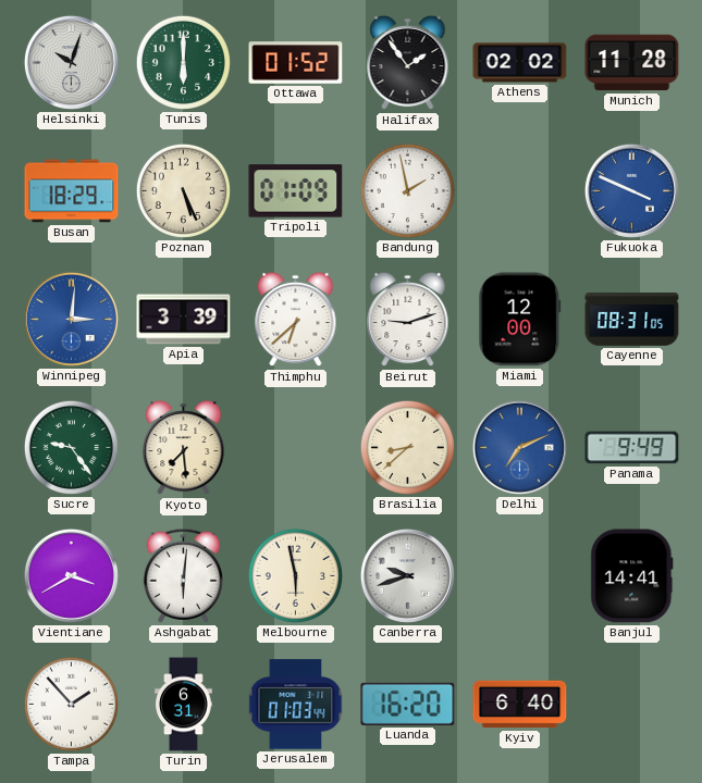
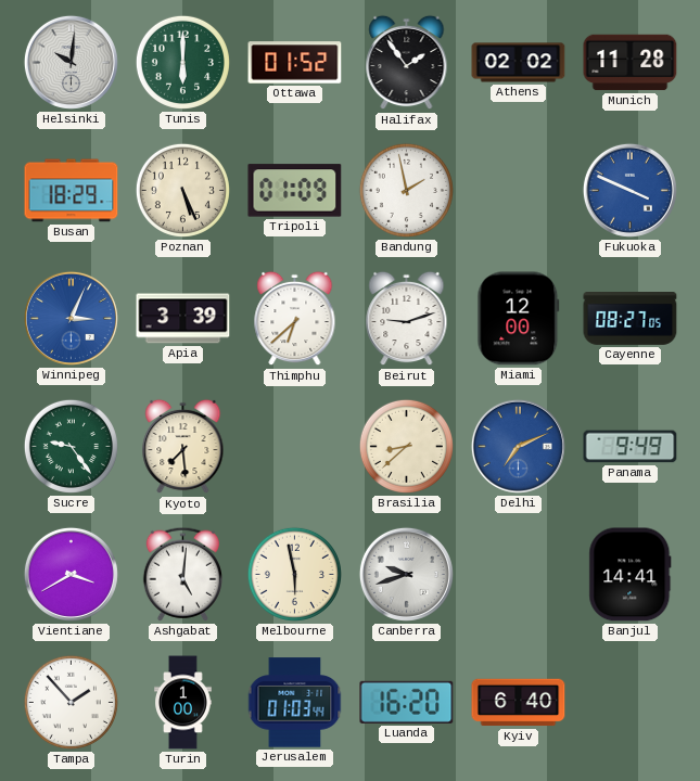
Helsinki: 10:03 -> 10:01 (71, 62)
Winnipeg: 3:01 -> 3:04 (71, 318)
Cayenne: 08:31 -> 08:27 (631, 319)
Ashgabat: 6:01 -> 5:01 (182, 574)
Turin: 6:31 -> 1:00 (183, 703)
